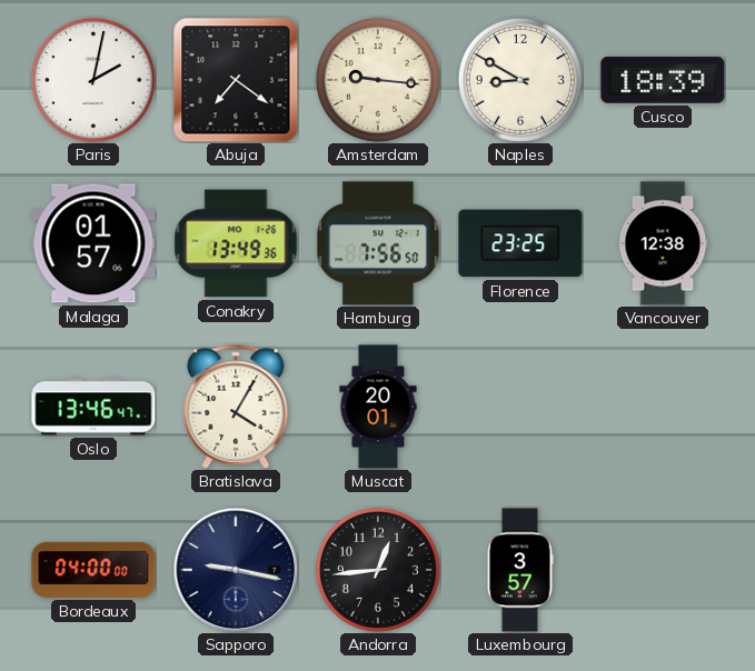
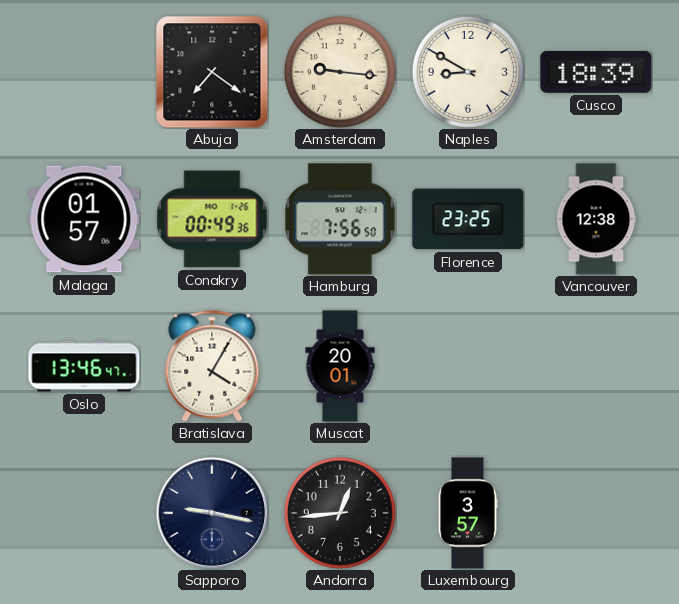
Paris: 2:02 -> none (93, 80)
Conakry: 13:49 -> 00:49 (212, 219)
Bordeaux: 04:00 -> none (93, 570)
